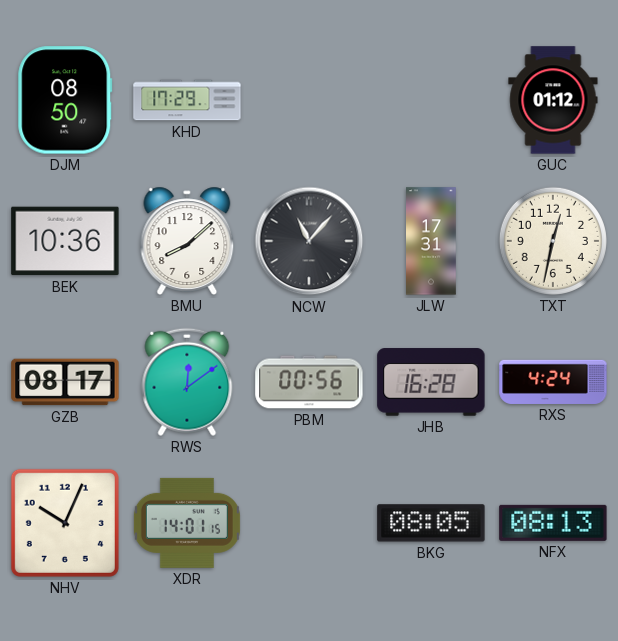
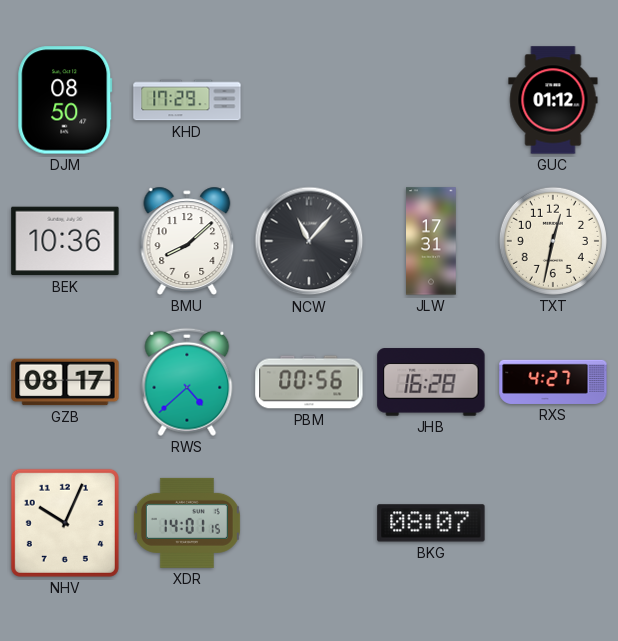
RWS: 12:09 -> 4:38 (187, 382)
RXS: 4:24 -> 4:27 (553, 382)
BKG: 08:05 -> 08:07 (431, 523)
NFX: 08:13 -> none (553, 523)
